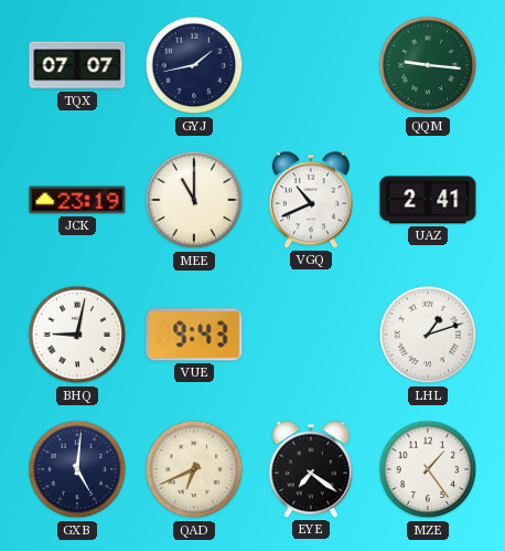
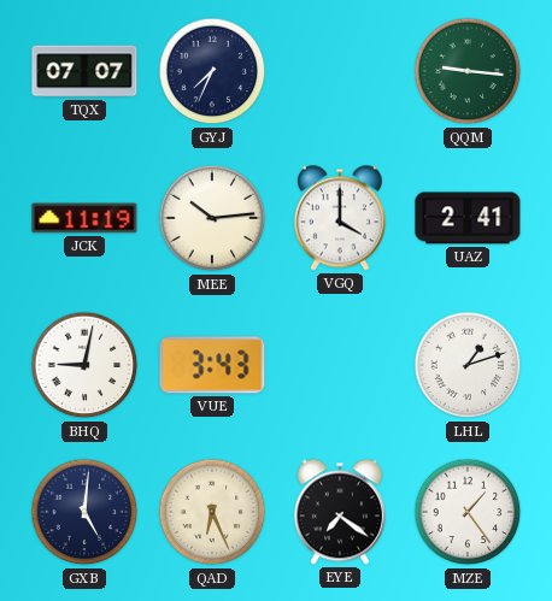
GYJ: 1:43 -> 7:34 (212, 71)
JCK: 23:19 -> 11:19 (84, 218)
MEE: 11:00 -> 10:14 (212, 218)
VGQ: 10:41 -> 4:00 (340, 218)
VUE: 9:43 -> 3:43 (212, 365)
QAD: 6:41 -> 6:26 (212, 512)
